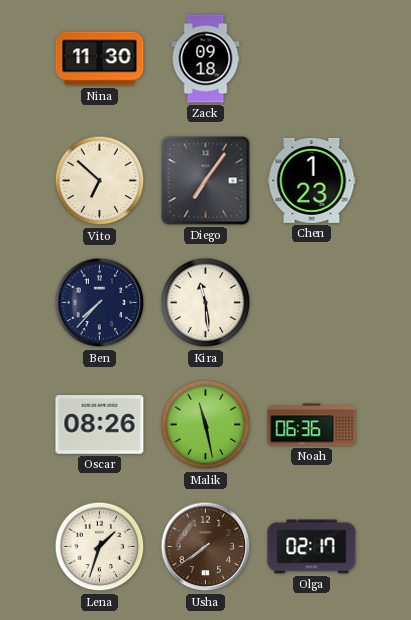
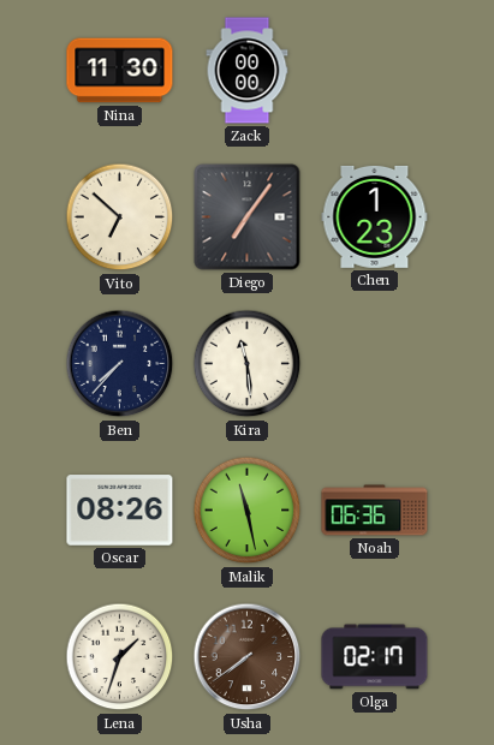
Zack: 09:18 -> 00:00 (248, 71)
